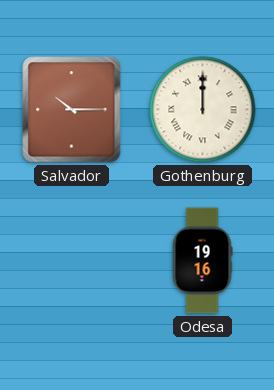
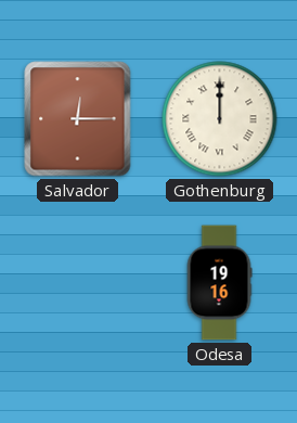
Salvador: 10:15 -> 12:15 (78, 119)
